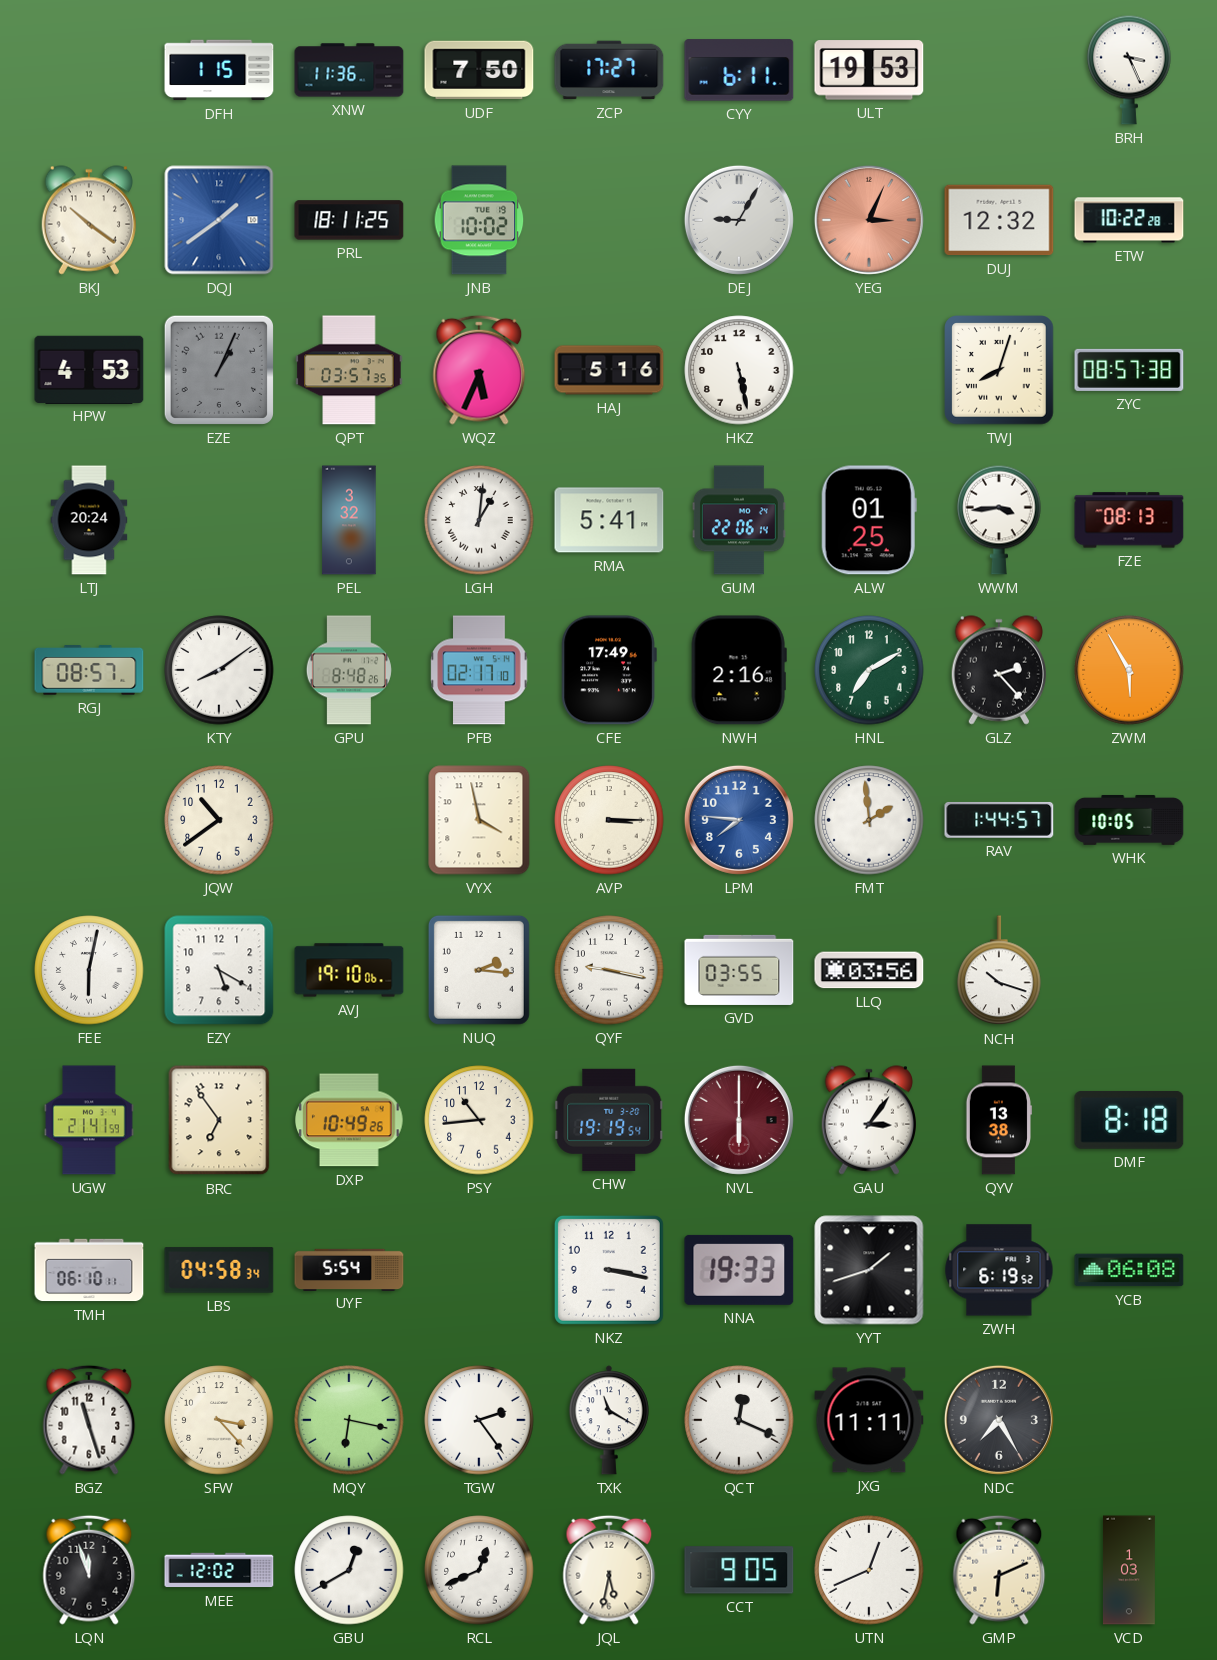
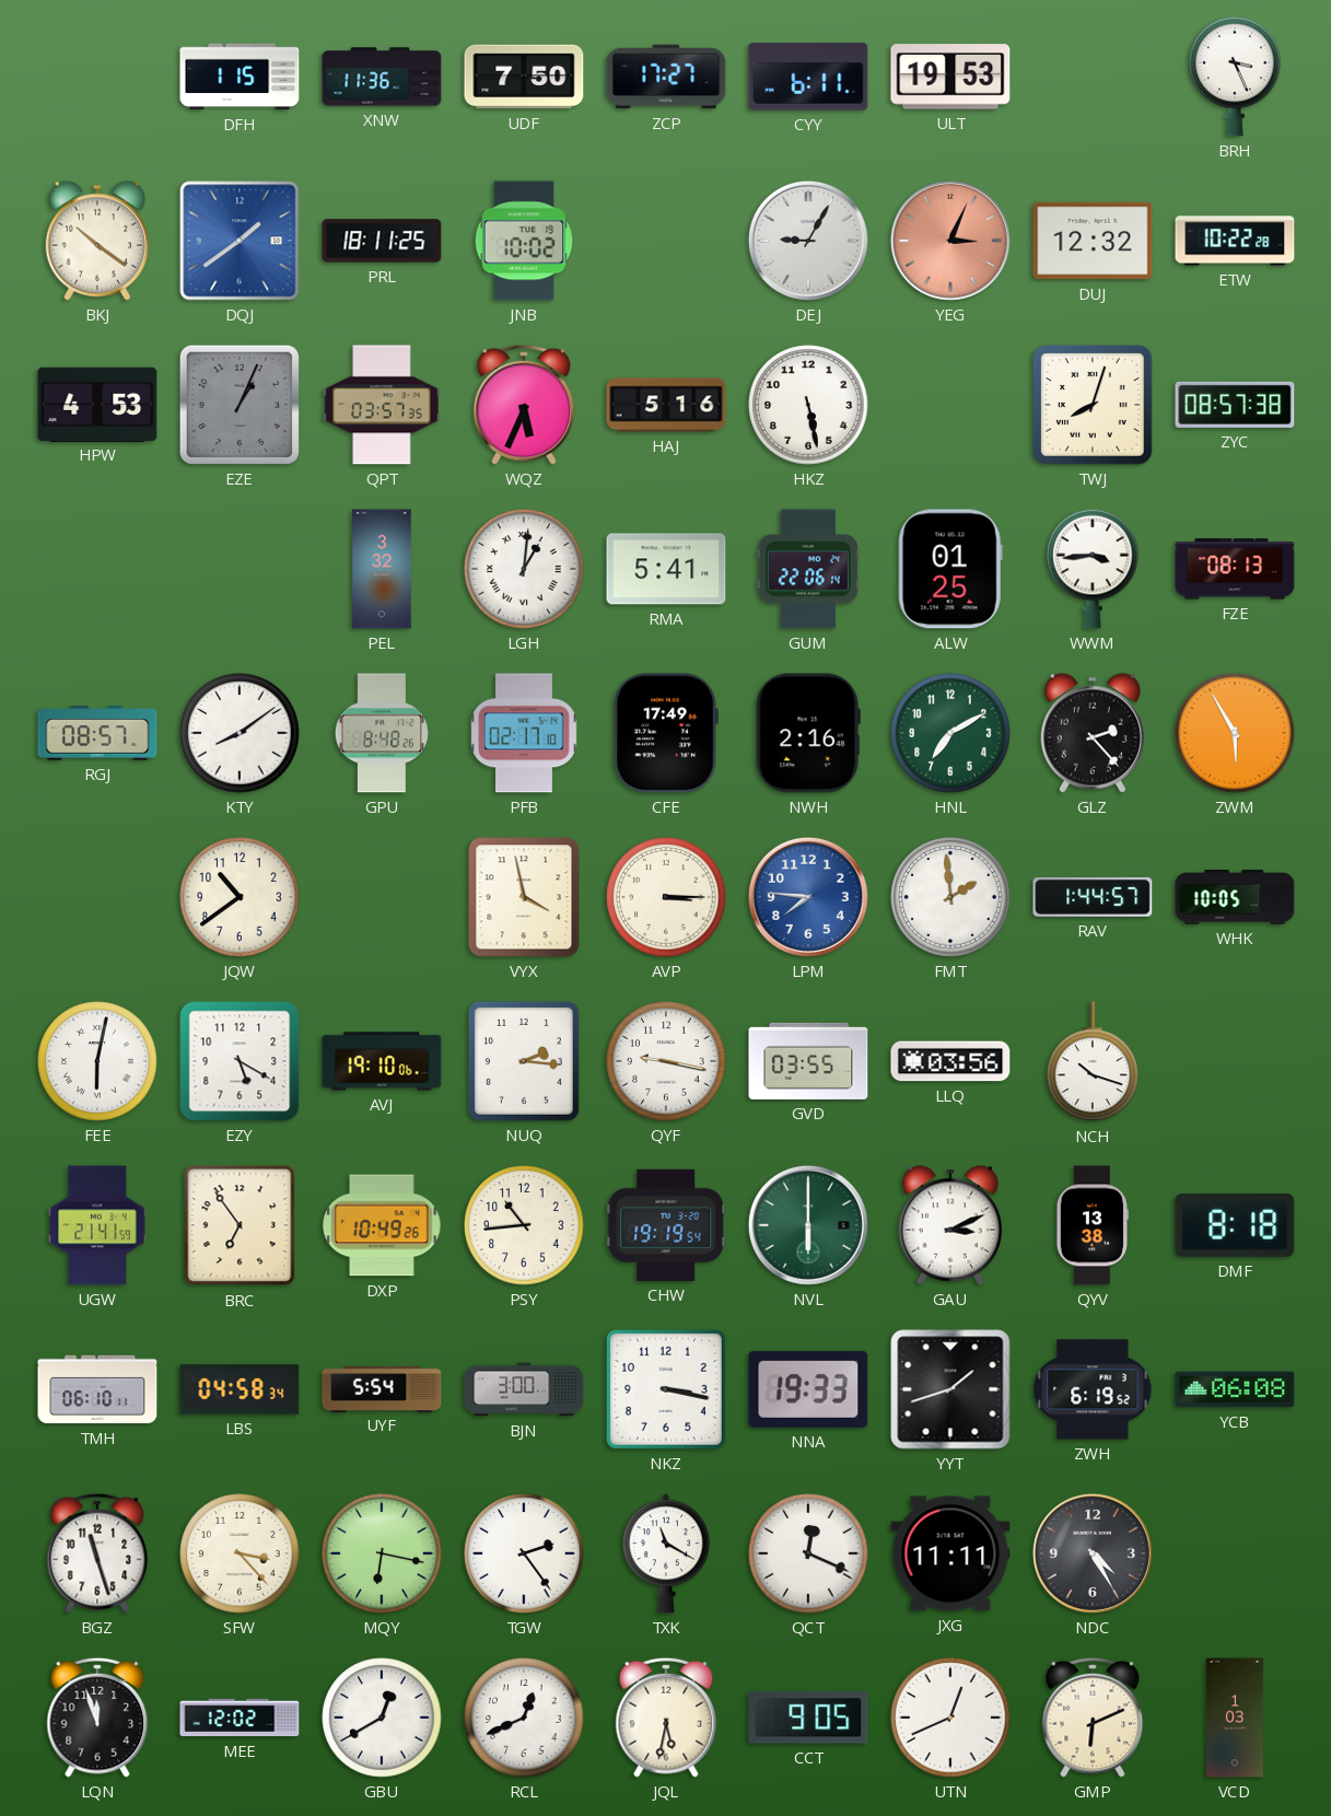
LTJ: 20:24 -> none (89, 520)
NVL dial: burgundy -> green (808, 1225)
GAU: 3:06 -> 3:11 (949, 1225)
BJN: none -> 3:00 (524, 1389)
NDC: 7:25 -> 4:25 (1093, 1553)
